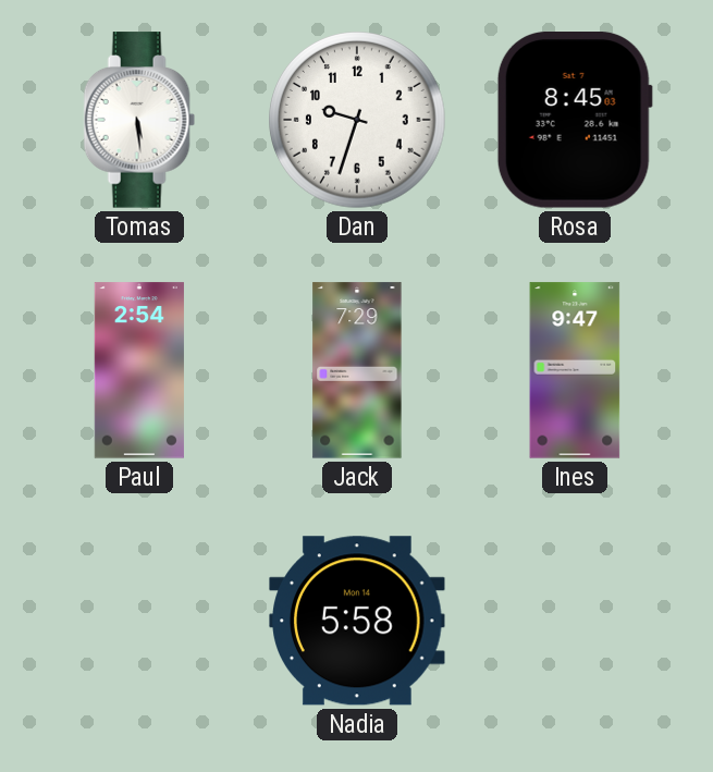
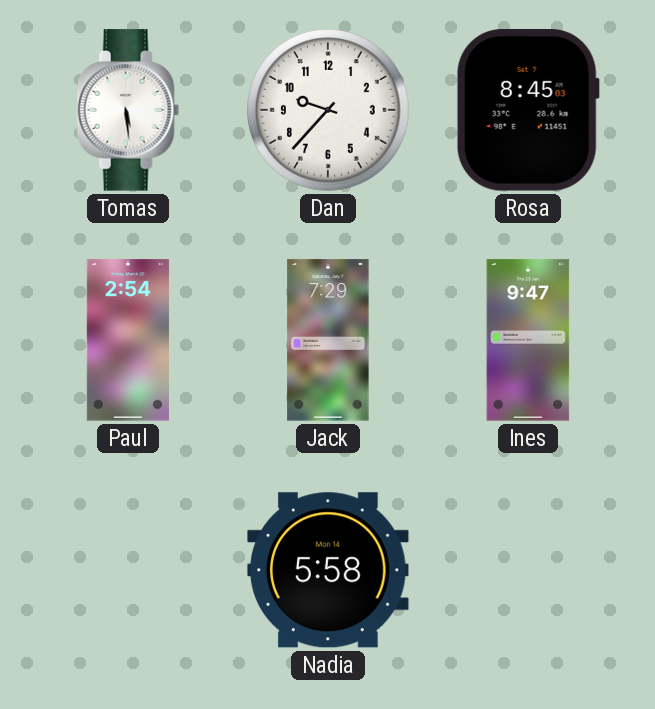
Dan: 9:33 -> 9:37 (328, 110)
